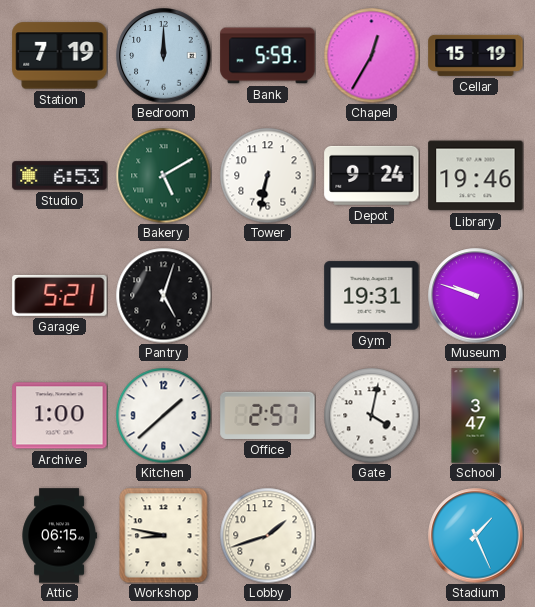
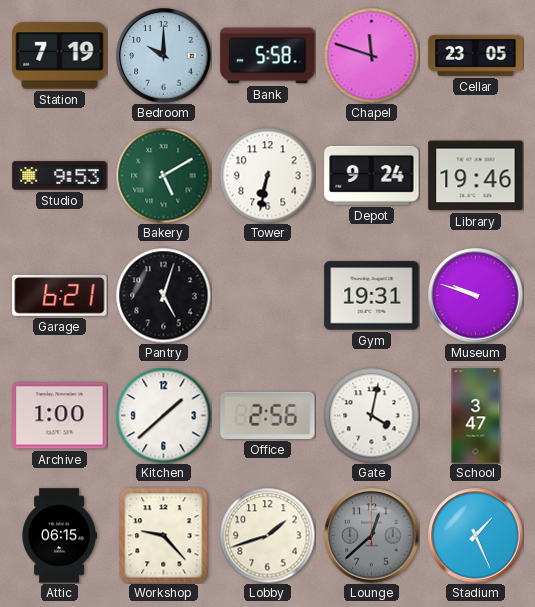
Bedroom: 12:00 -> 10:00 (164, 56)
Bank: 5:59 -> 5:58 (268, 56)
Chapel: 12:35 -> 11:48 (371, 55)
Cellar: 15:19 -> 23:05 (476, 55)
Studio: 6:53 -> 9:53 (60, 176)
Garage: 5:21 -> 6:21 (60, 295)
Office: 2:57 -> 2:56 (268, 415)
Workshop: 8:47 -> 9:23 (164, 535)
Lounge: none -> 12:38 (372, 536)
